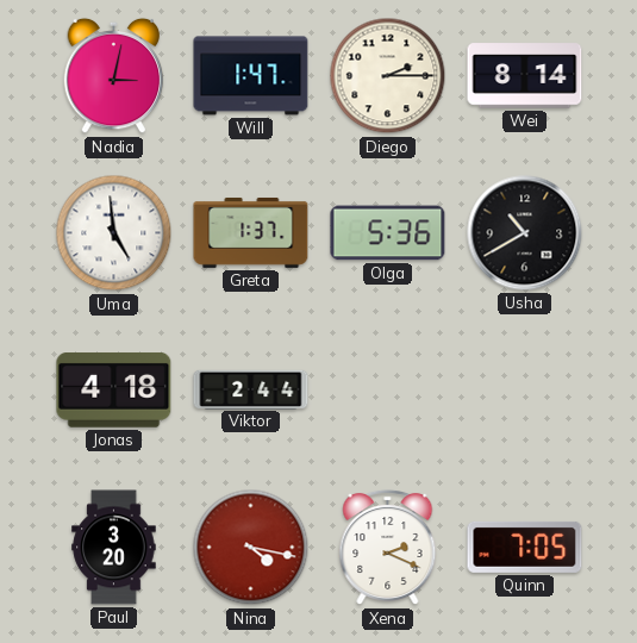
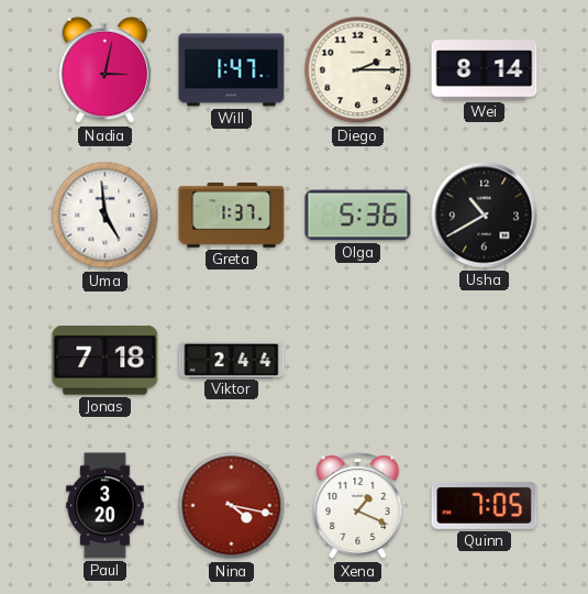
Jonas: 4:18 -> 7:18 (106, 361)
Xena: 2:19 -> 1:19 (358, 506)
